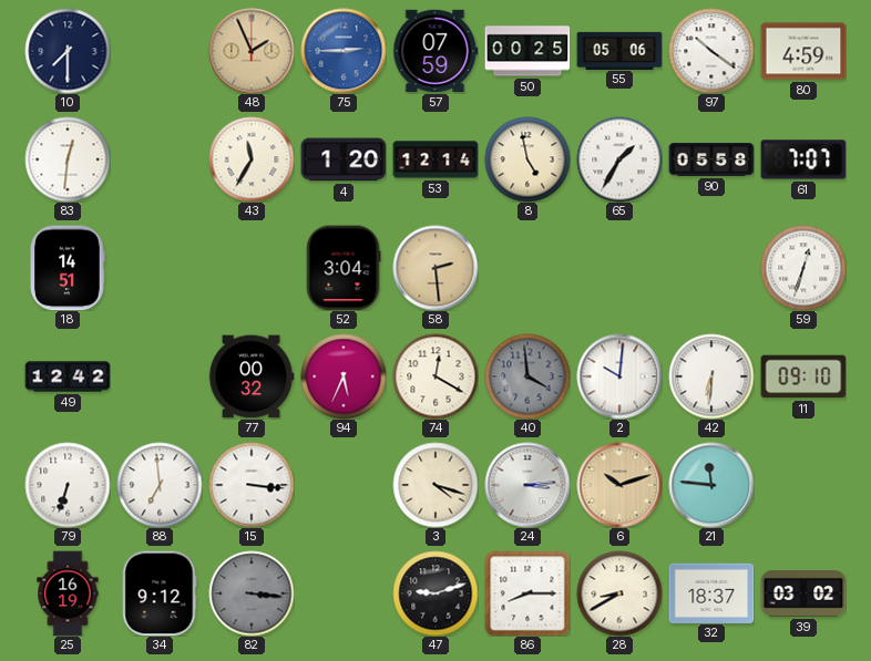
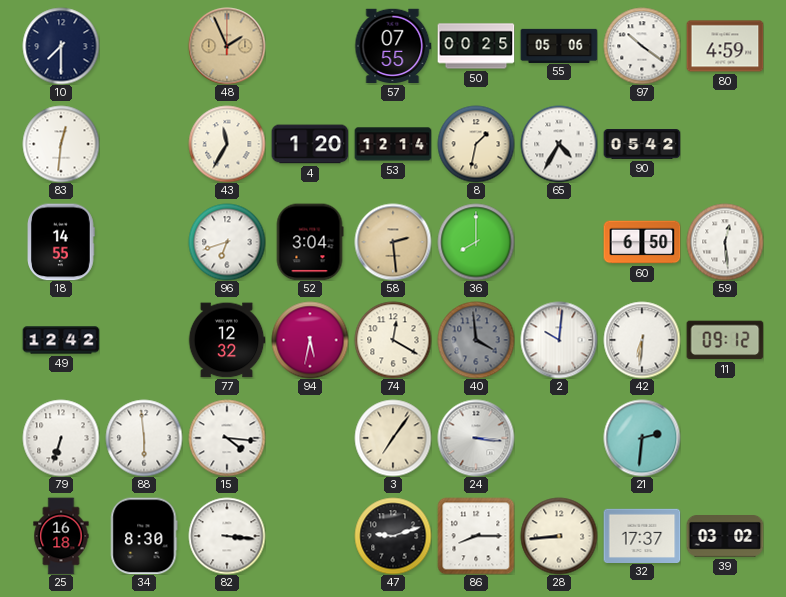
75: 2:45 -> none (344, 51)
57: 07:59 -> 07:55 (393, 46)
8: 4:58 -> 1:32 (476, 144)
65: 1:35 -> 4:35 (559, 144)
90: 05:58 -> 05:42 (642, 145)
61: 7:07 -> none (803, 159)
18: 14:51 -> 14:55 (61, 242)
96: none -> 6:42 (227, 242)
36: none -> 8:00 (476, 242)
60: none -> 6:50 (642, 242)
59: 12:33 -> 12:29 (725, 242)
77: 00:32 -> 12:32 (227, 340)
94: 5:34 -> 5:32 (310, 340)
11: 09:10 -> 09:12 (725, 340)
88: 6:59 -> 5:59 (144, 438)
15: 3:16 -> 4:16 (227, 438)
3: 4:18 -> 7:06 (393, 438)
24: 3:14 -> 3:16 (476, 438)
6: 10:12 -> none (619, 485)
21: 11:46 -> 2:31 (642, 438)
25: 16:19 -> 16:18 (61, 536)
34: 9:12 -> 8:30 (144, 536)
82 dial: grey -> white (227, 536)
28: 8:40 -> 8:44 (559, 536)
32: 18:37 -> 17:37 (642, 535)
